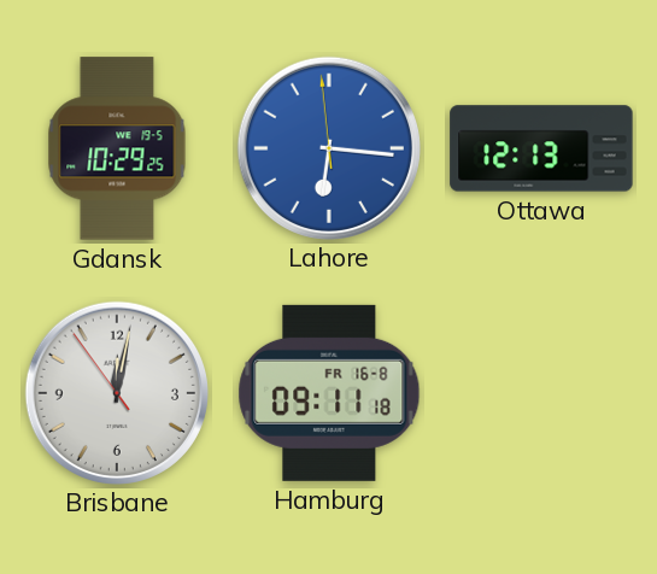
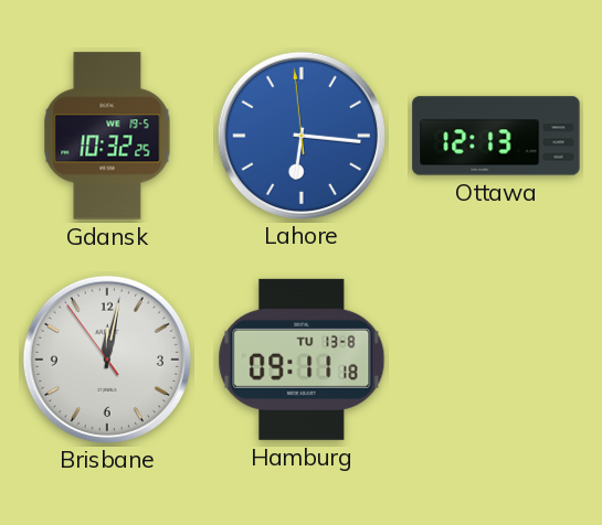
Gdansk: 10:29 -> 10:32 (107, 136)
Hamburg date: FR 16-8 -> TU 13-8 (302, 360)
